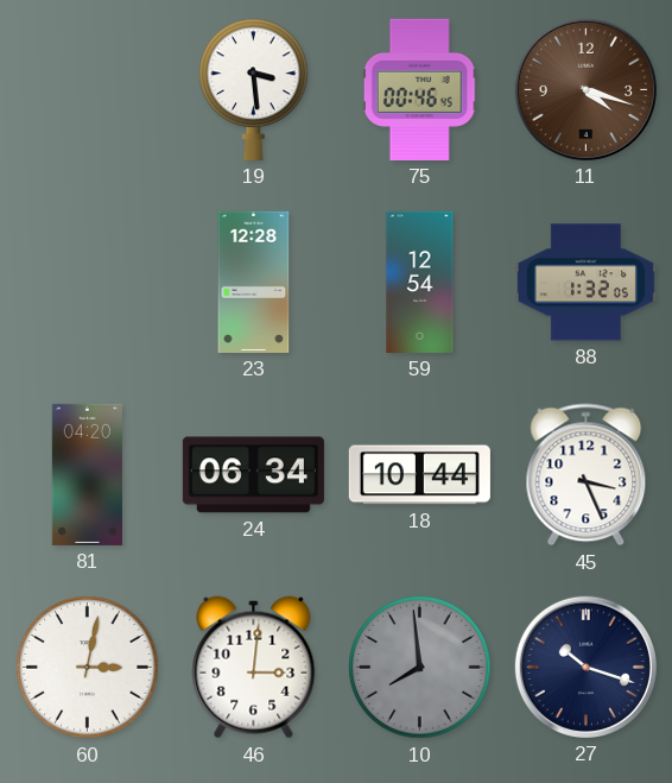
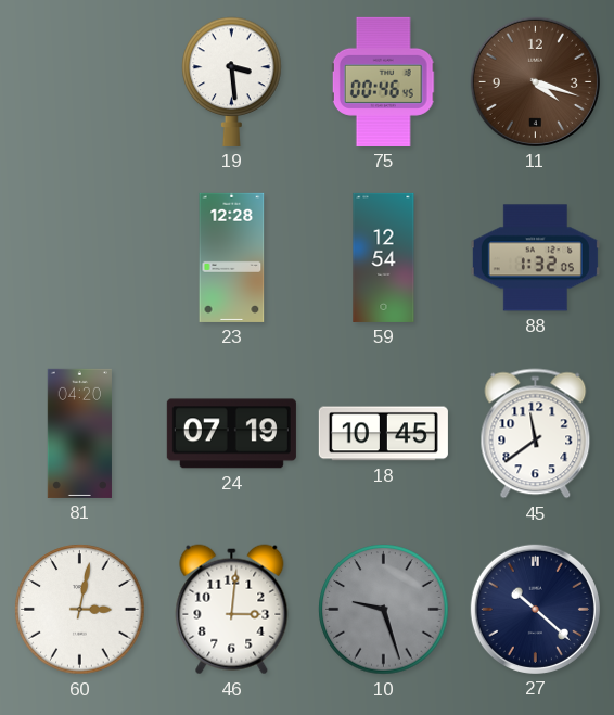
24: 06:34 -> 07:19 (231, 434)
18: 10:44 -> 10:45 (383, 434)
45: 3:26 -> 11:39 (536, 434)
10: 7:59 -> 9:27 (384, 610)
27: 10:18 -> 10:22 (535, 609)
